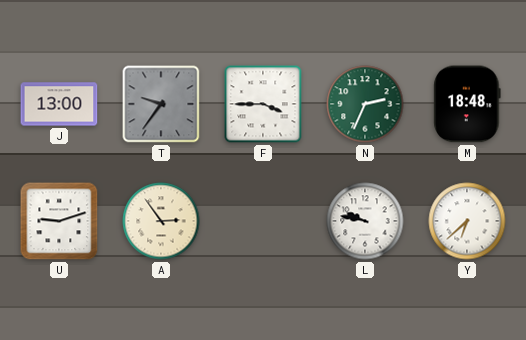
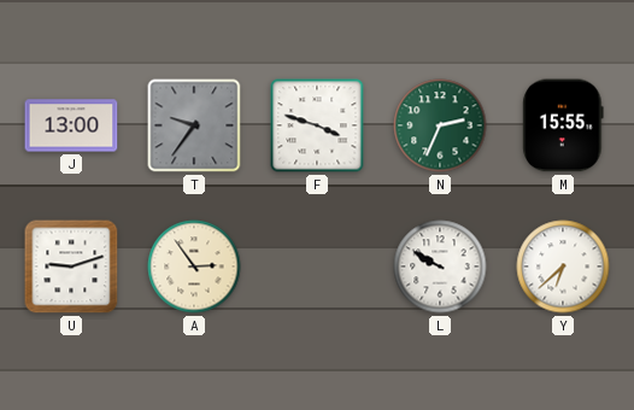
F: 3:45 -> 3:48 (317, 125)
M: 18:48 -> 15:55 (563, 125)
L: 9:47 -> 9:50 (440, 266)
